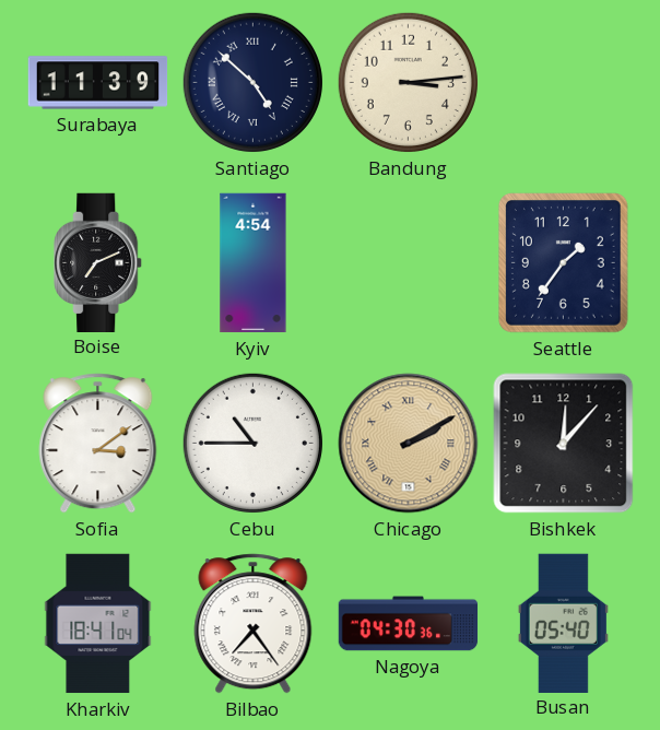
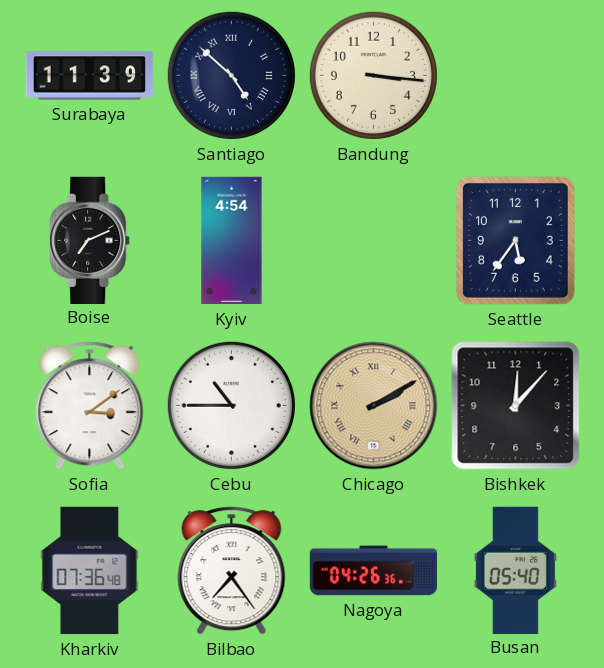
Bandung: 3:14 -> 3:16 (373, 75)
Seattle: 1:36 -> 5:36 (516, 241)
Kharkiv: 18:41 -> 07:36 (90, 571)
Nagoya: 04:30 -> 04:26 (374, 571)
